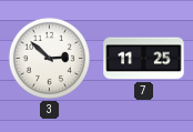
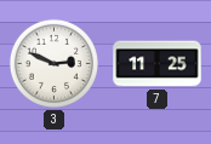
3: 2:52 -> 2:49 (53, 63)
